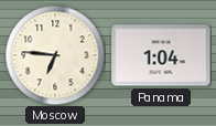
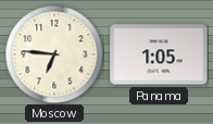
Panama: 1:04 -> 1:05 (159, 54)
